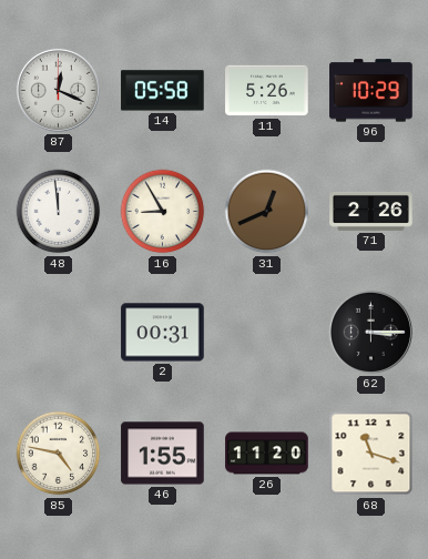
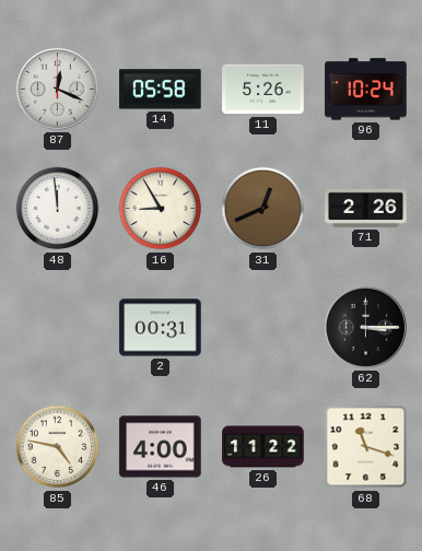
96: 10:29 -> 10:24 (366, 90)
46: 1:55 -> 4:00 (161, 447)
26: 11:20 -> 11:22 (263, 447)
